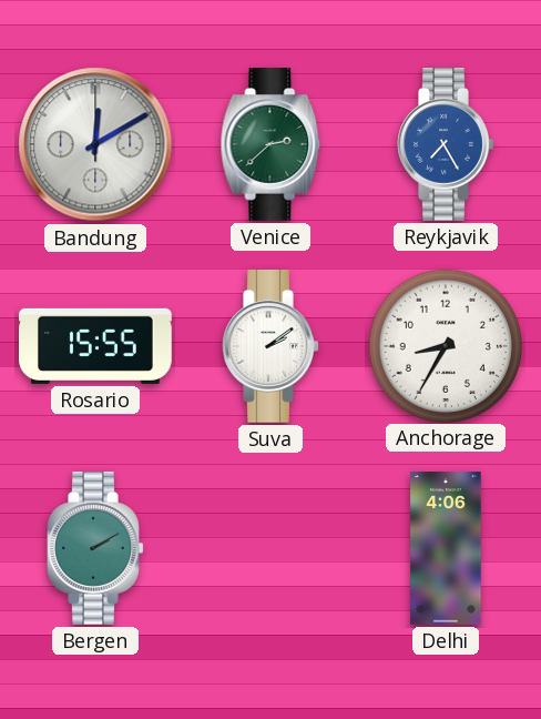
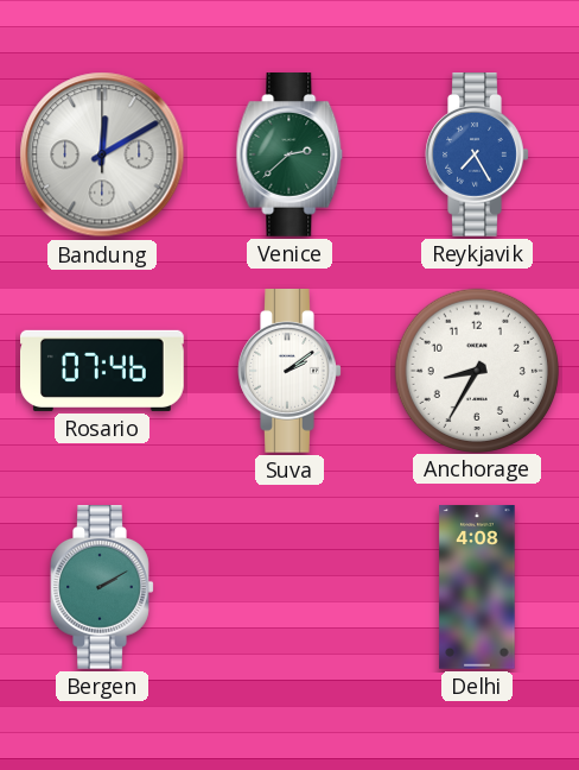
Rosario: 15:55 -> 07:46 (103, 371)
Delhi: 4:06 -> 4:08 (477, 587)
